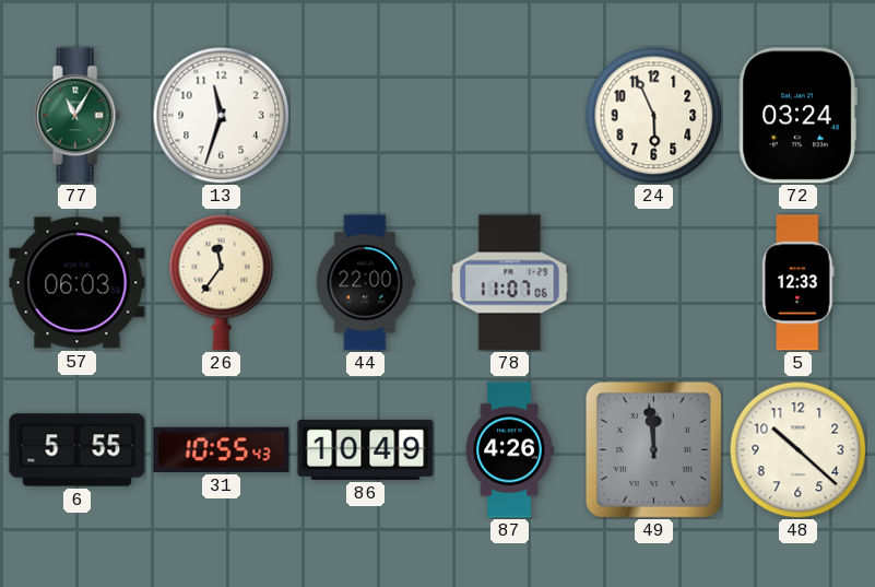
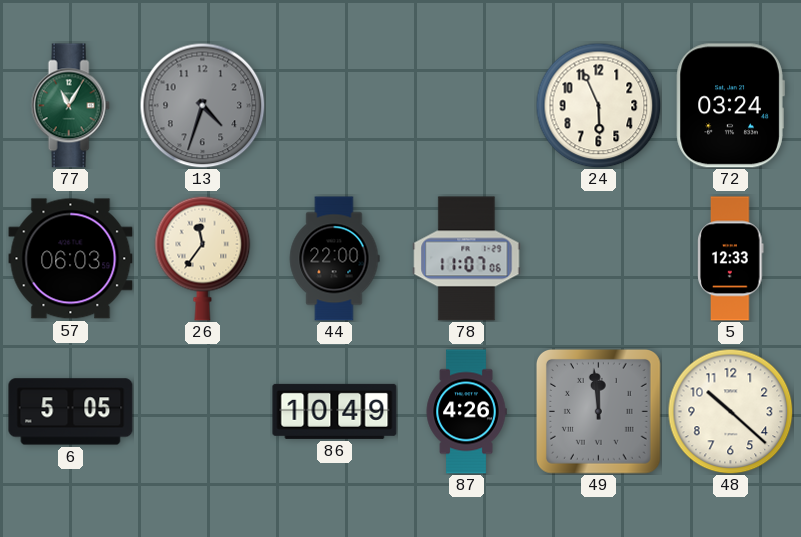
13: 11:33 -> 4:33 (202, 105)
13 dial: white -> grey (202, 105)
6: 5:55 -> 5:05 (71, 412)
31: 10:55 -> none (222, 449)
